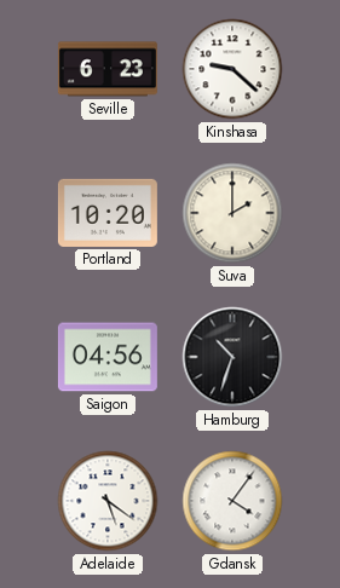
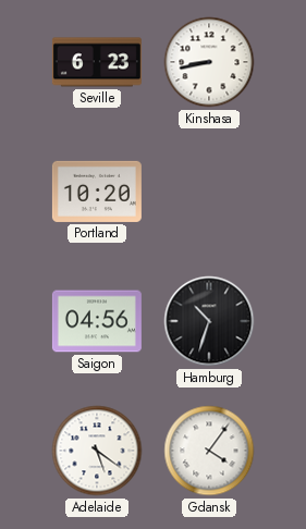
Kinshasa: 9:22 -> 8:43 (209, 62)
Suva: 2:00 -> none (232, 213)
